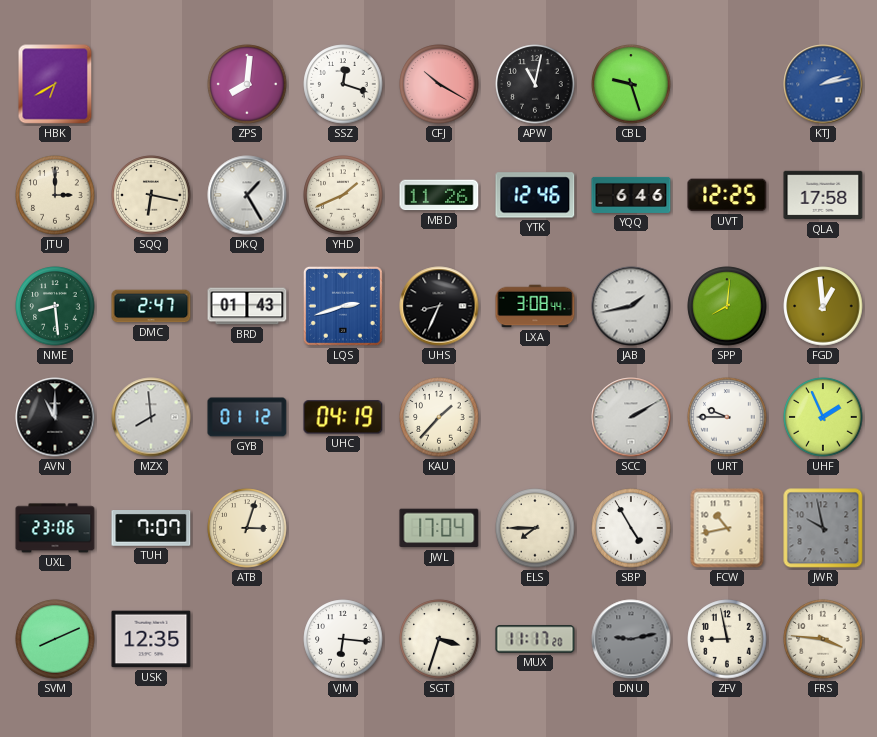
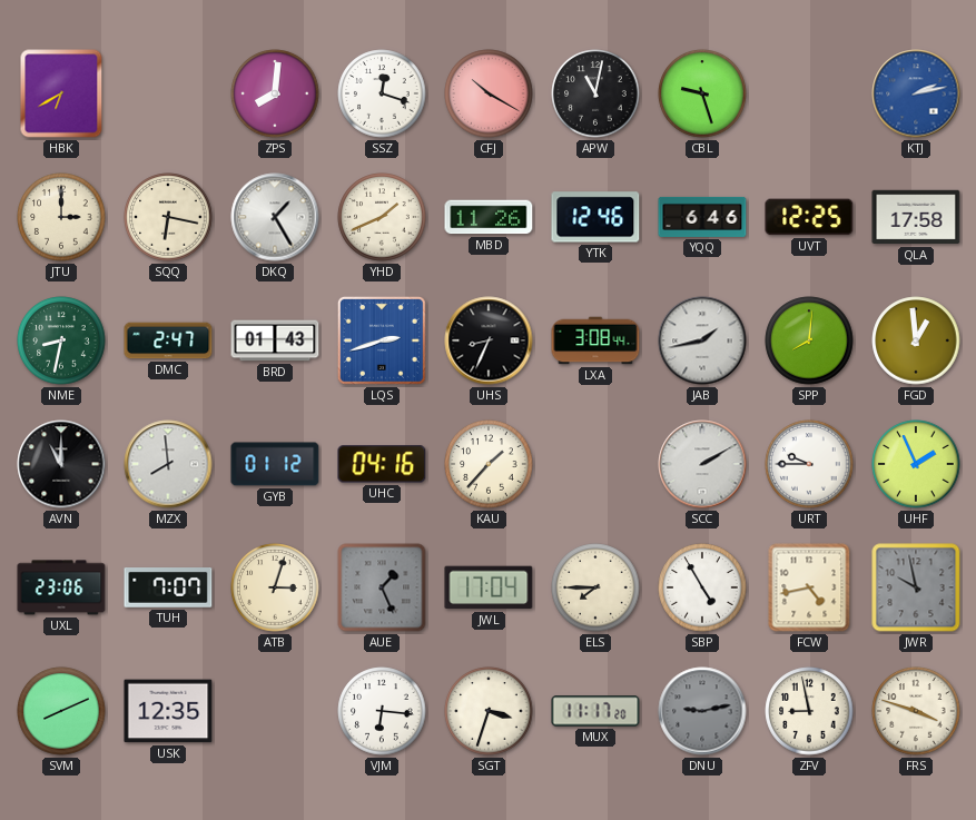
NME: 8:29 -> 8:32 (61, 340)
UHC: 04:19 -> 04:16 (382, 464)
AUE: none -> 1:26 (382, 587)
FCW: 10:43 -> 4:43 (809, 587)
FRS: 3:46 -> 3:48 (916, 711)
